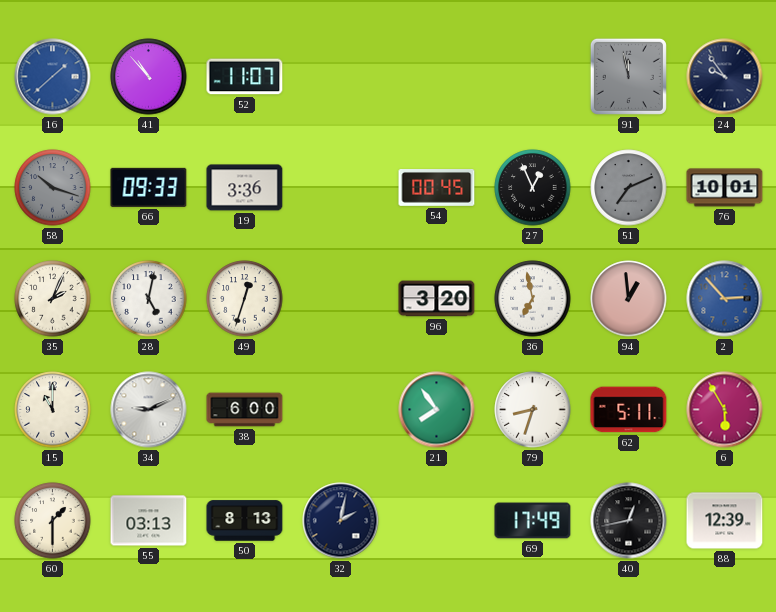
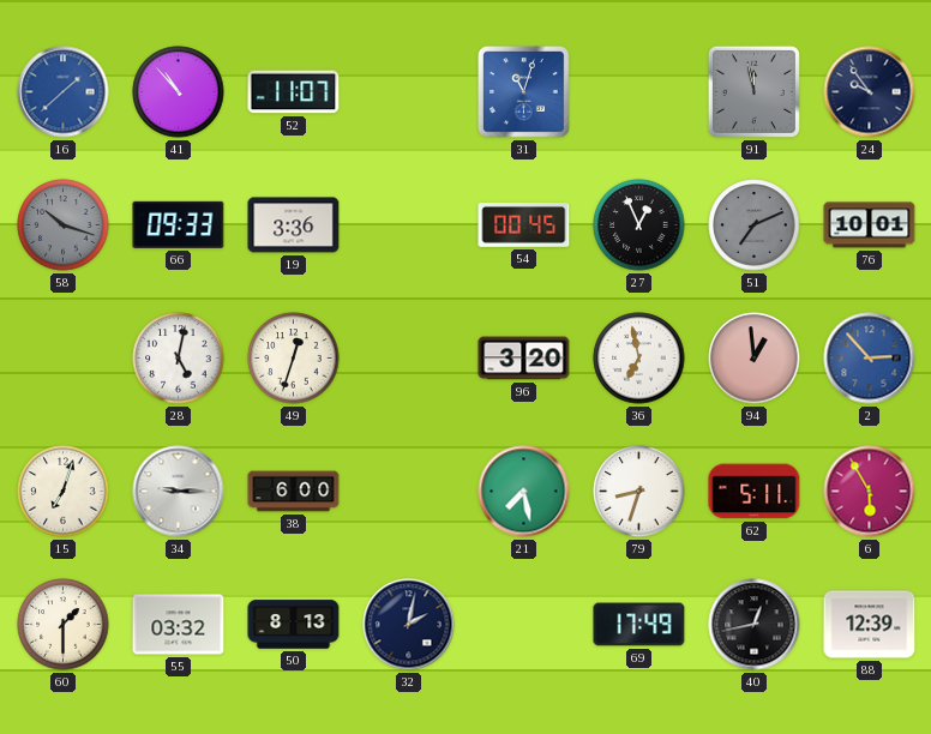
31: none -> 11:03 (524, 92)
35: 2:04 -> none (53, 299)
15: 11:00 -> 7:03 (64, 492)
34: 9:11 -> 9:15 (179, 492)
21: 7:54 -> 7:28 (524, 492)
55: 03:13 -> 03:32 (179, 625)
